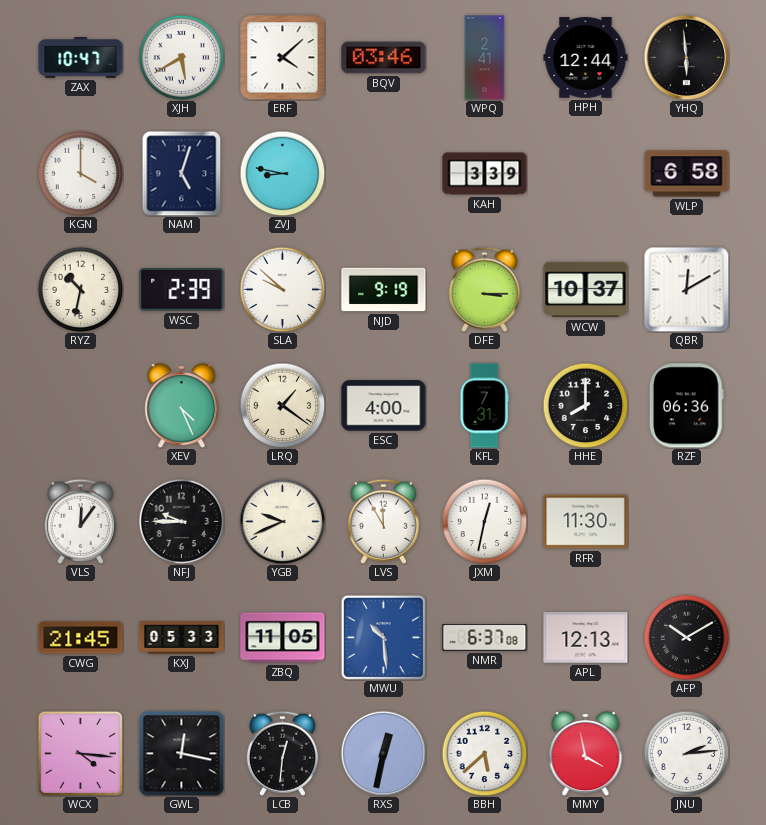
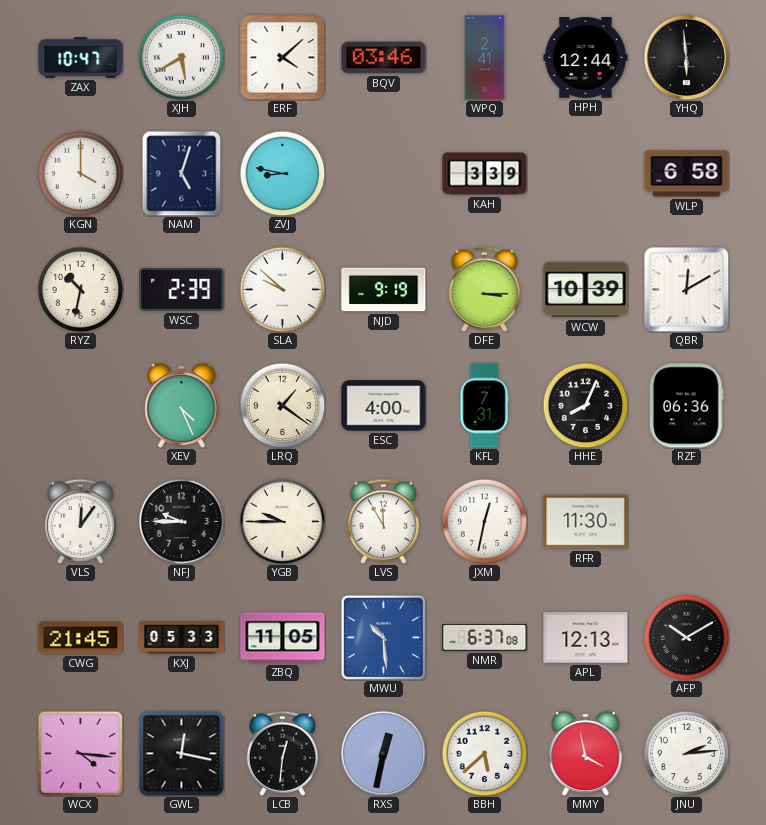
WCW: 10:37 -> 10:39 (586, 290)
HHE: 8:00 -> 8:04 (585, 405)
YGB: 9:41 -> 9:45 (282, 521)
